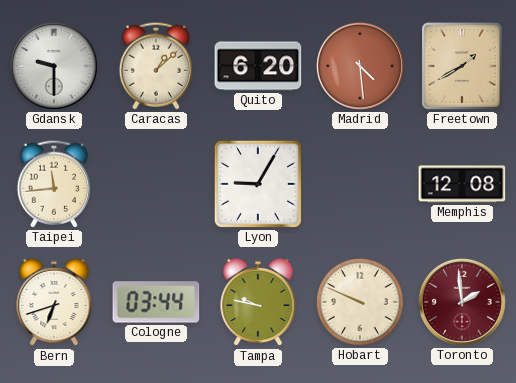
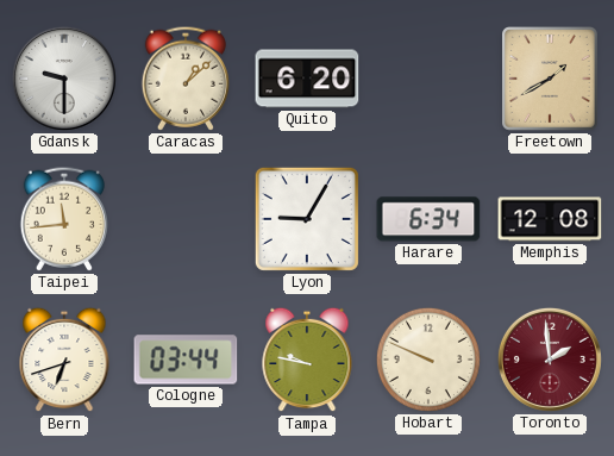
Madrid: 4:29 -> none (360, 66)
Harare: none -> 6:34 (428, 219)
